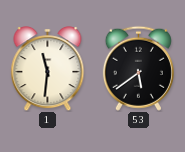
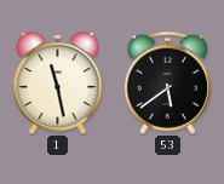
1: 11:31 -> 11:28 (58, 84)
